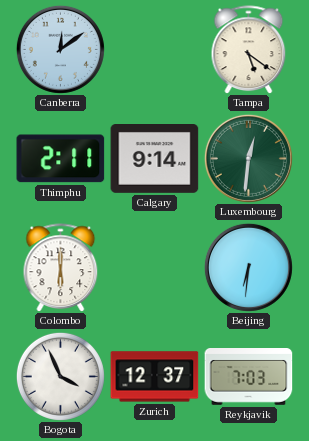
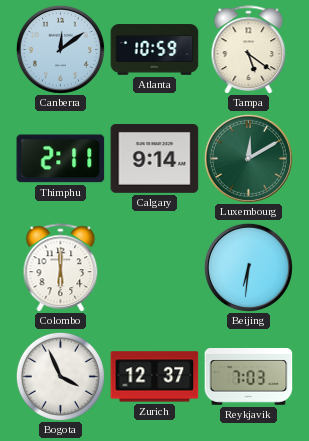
Atlanta: none -> 10:59 (155, 50)
Luxembourg: 12:31 -> 12:10 (248, 158)
